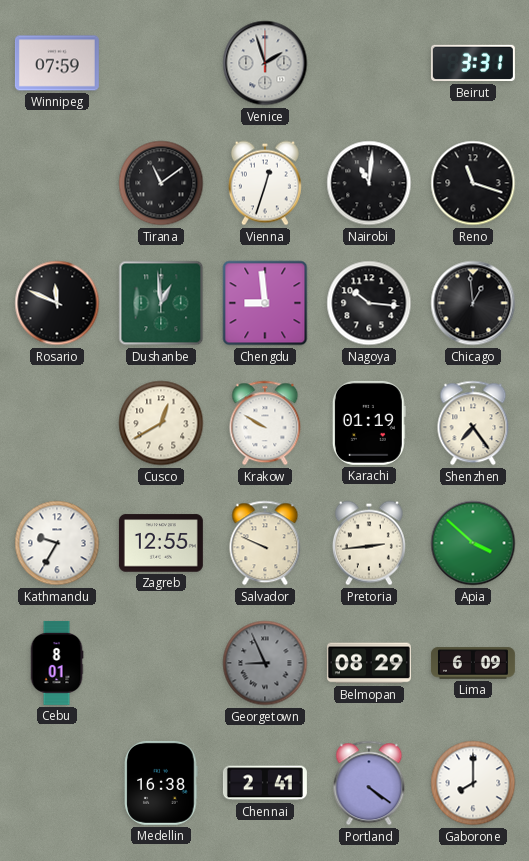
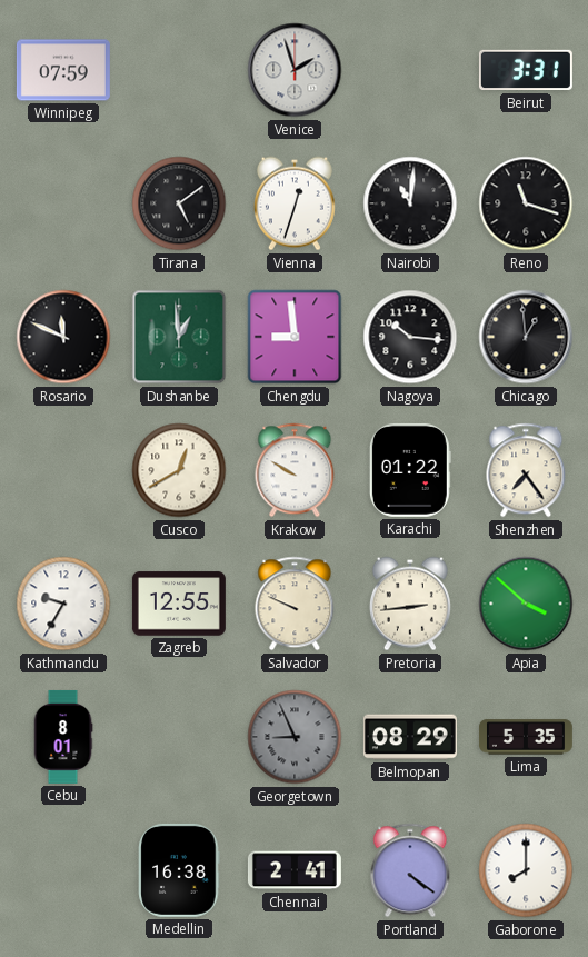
Tirana: 11:09 -> 5:09 (179, 203)
Karachi: 01:19 -> 01:22 (410, 470)
Lima: 6:09 -> 5:35 (526, 737)
